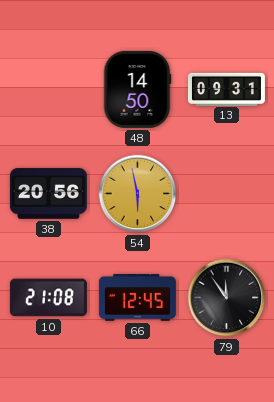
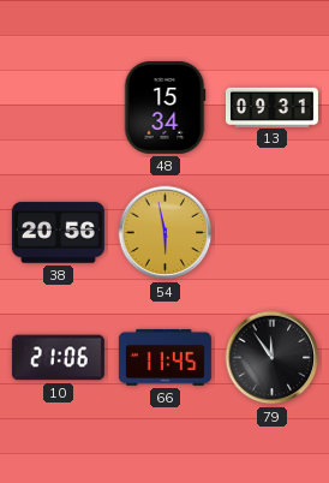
48: 14:50 -> 15:34 (164, 107)
10: 21:08 -> 21:06 (58, 358)
66: 12:45 -> 11:45 (164, 357)
